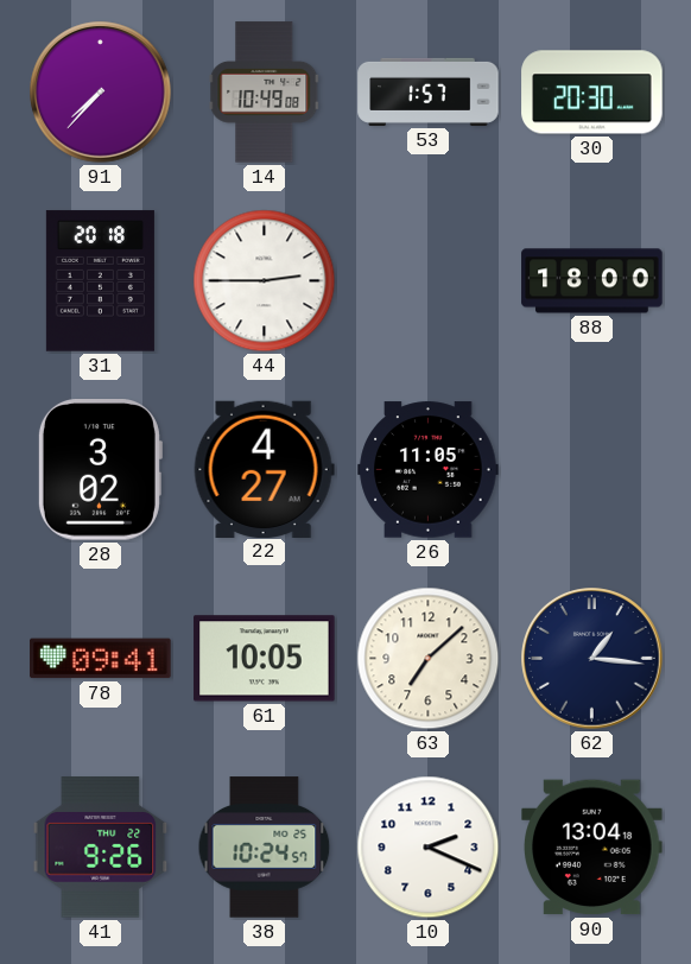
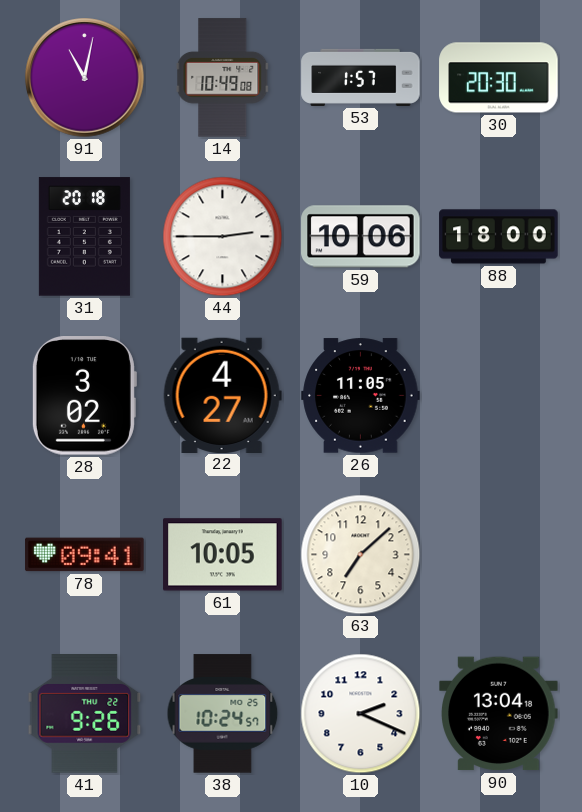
91: 7:37 -> 11:02 (85, 78)
59: none -> 10:06 (361, 237)
62: 1:16 -> none (592, 659)
